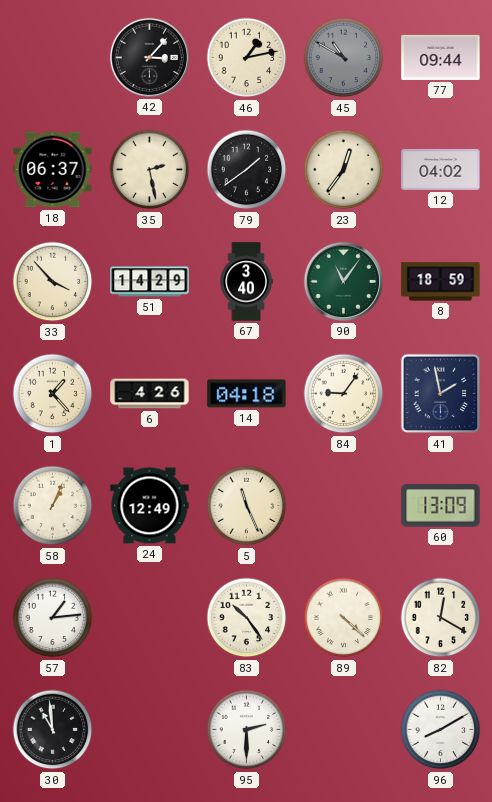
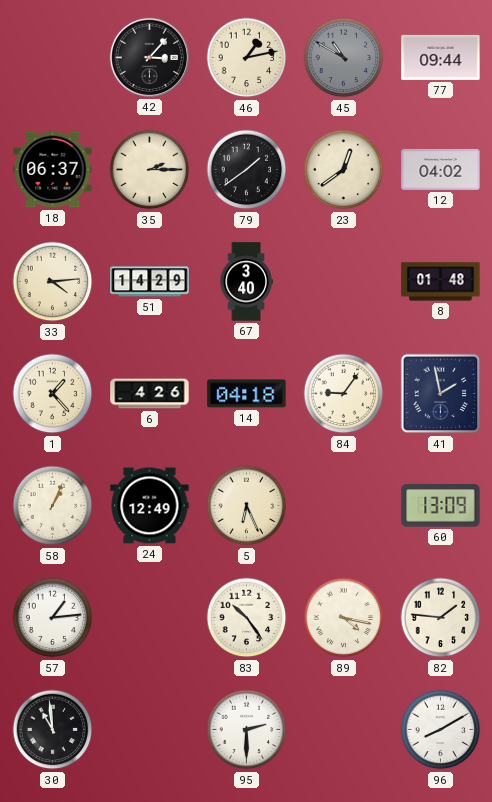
35: 2:28 -> 2:15 (150, 170)
23: 12:36 -> 12:39 (344, 170)
33: 3:53 -> 4:14 (53, 282)
90: 11:06 -> none (343, 281)
8: 18:59 -> 01:48 (441, 282)
5: 11:26 -> 6:26 (247, 506)
89: 4:22 -> 4:17 (344, 618)
82: 12:20 -> 1:46 (441, 618)
